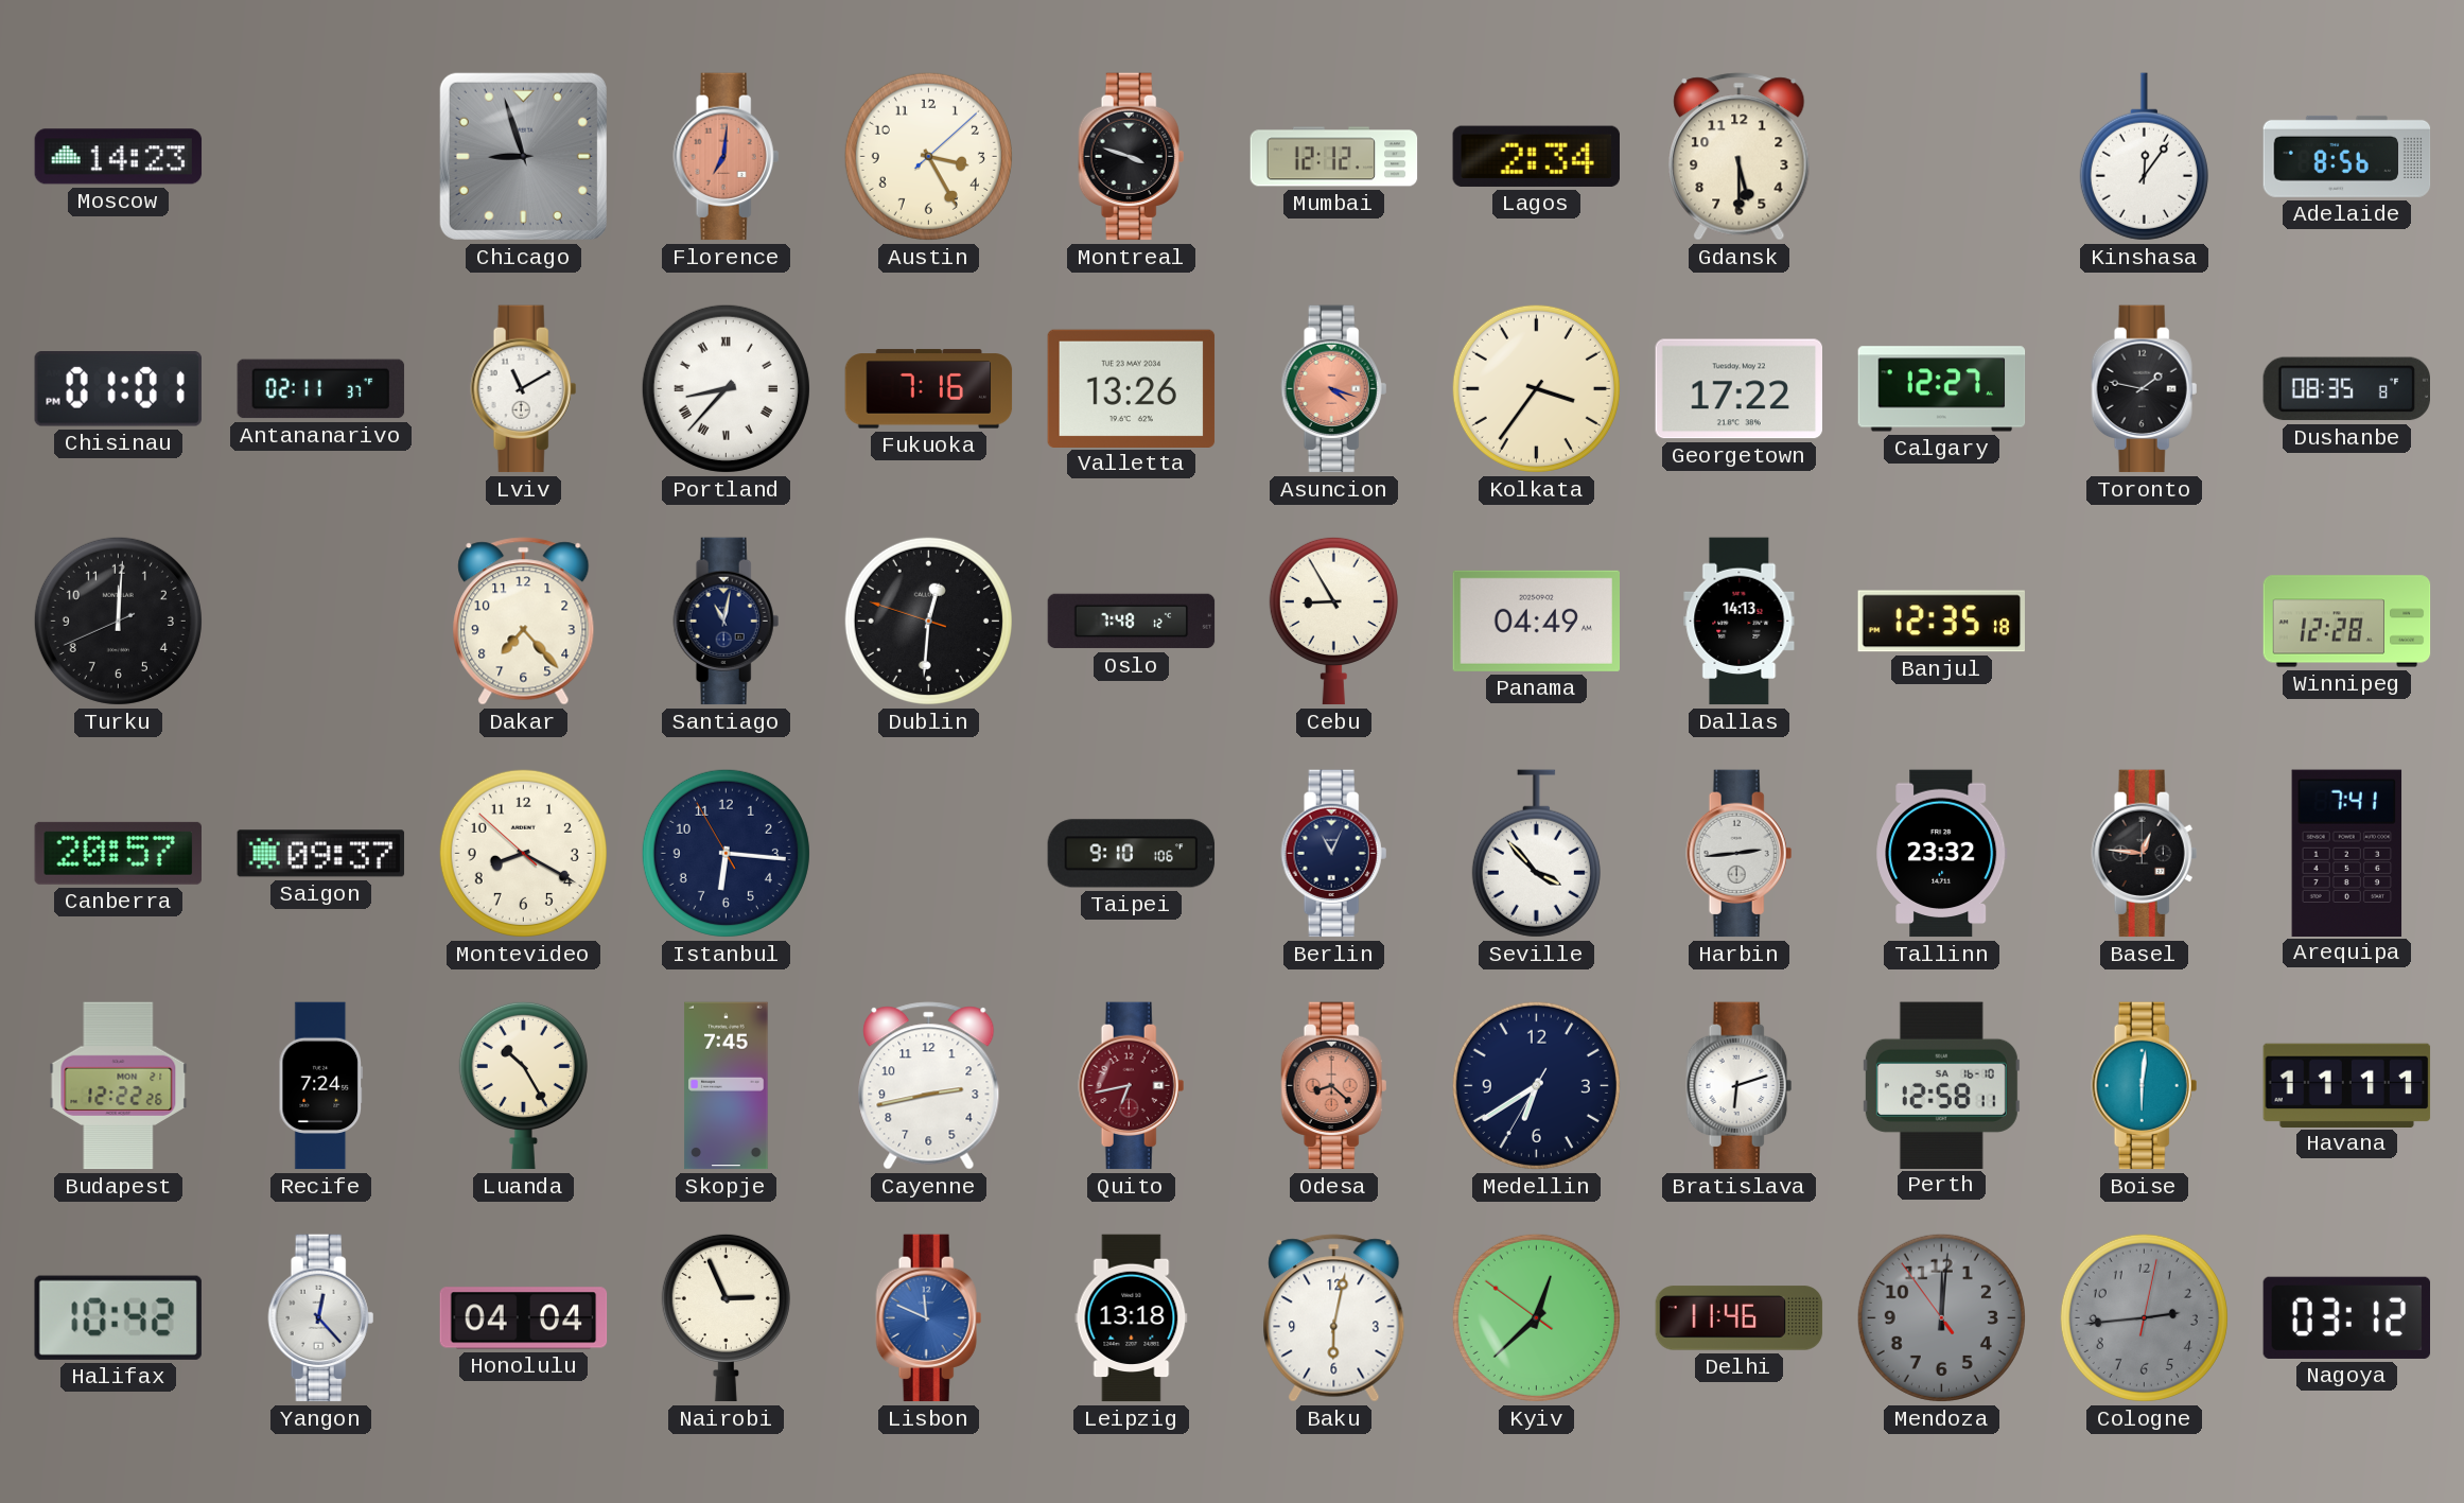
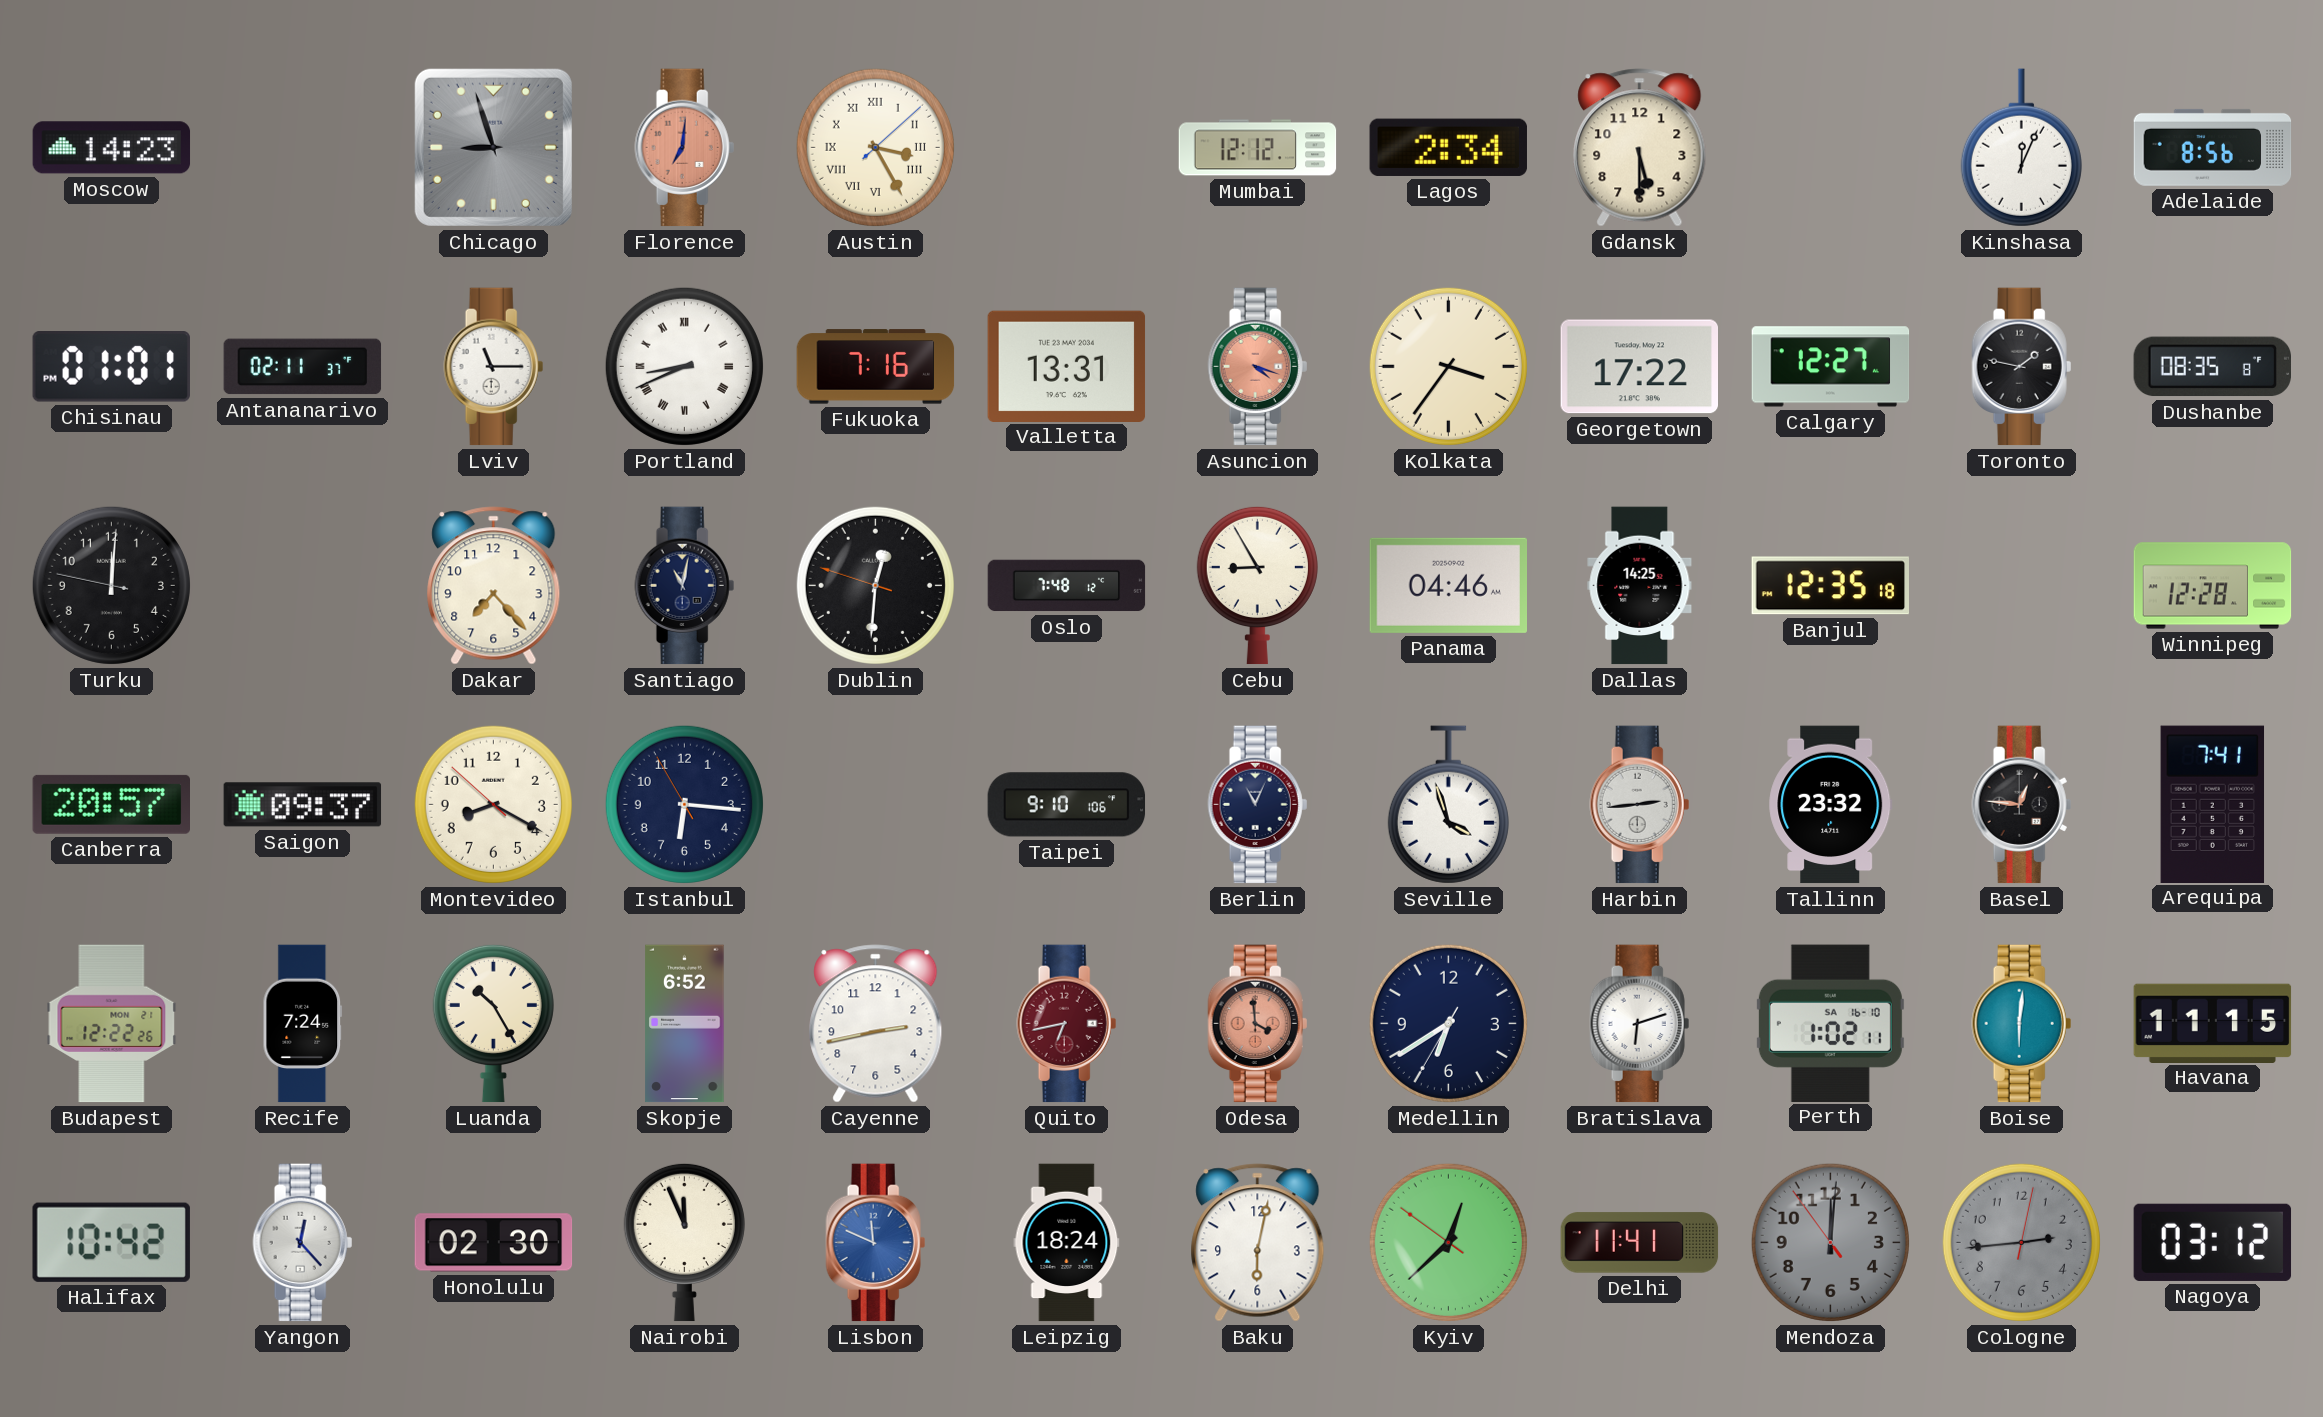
Austin numerals: Arabic -> Roman (875, 147)
Montreal: 3:48 -> none (1132, 157)
Kinshasa: 12:06 -> 12:04 (2021, 148)
Lviv: 11:10 -> 11:15 (494, 367)
Portland: 8:37 -> 8:41 (684, 366)
Valletta: 13:26 -> 13:31 (1067, 366)
Turku: 12:00:41 -> 12:00:47 (111, 585)
Panama: 04:49 -> 04:46 (1449, 585)
Dallas: 14:13 -> 14:25 (1640, 586)
Seville: 3:53 -> 3:57 (1448, 805)
Skopje: 7:45 -> 6:52 (685, 1024)
Odesa: 8:22 -> 3:59 (1258, 1024)
Perth: 12:58 -> 1:02 (1830, 1023)
Havana: 11:11 -> 11:15 (2213, 1023)
Honolulu: 04:04 -> 02:30 (494, 1243)
Nairobi: 2:56 -> 11:56 (684, 1242)
Leipzig: 13:18 -> 18:24 (1067, 1243)
Delhi: 11:46 -> 11:41 (1640, 1243)
